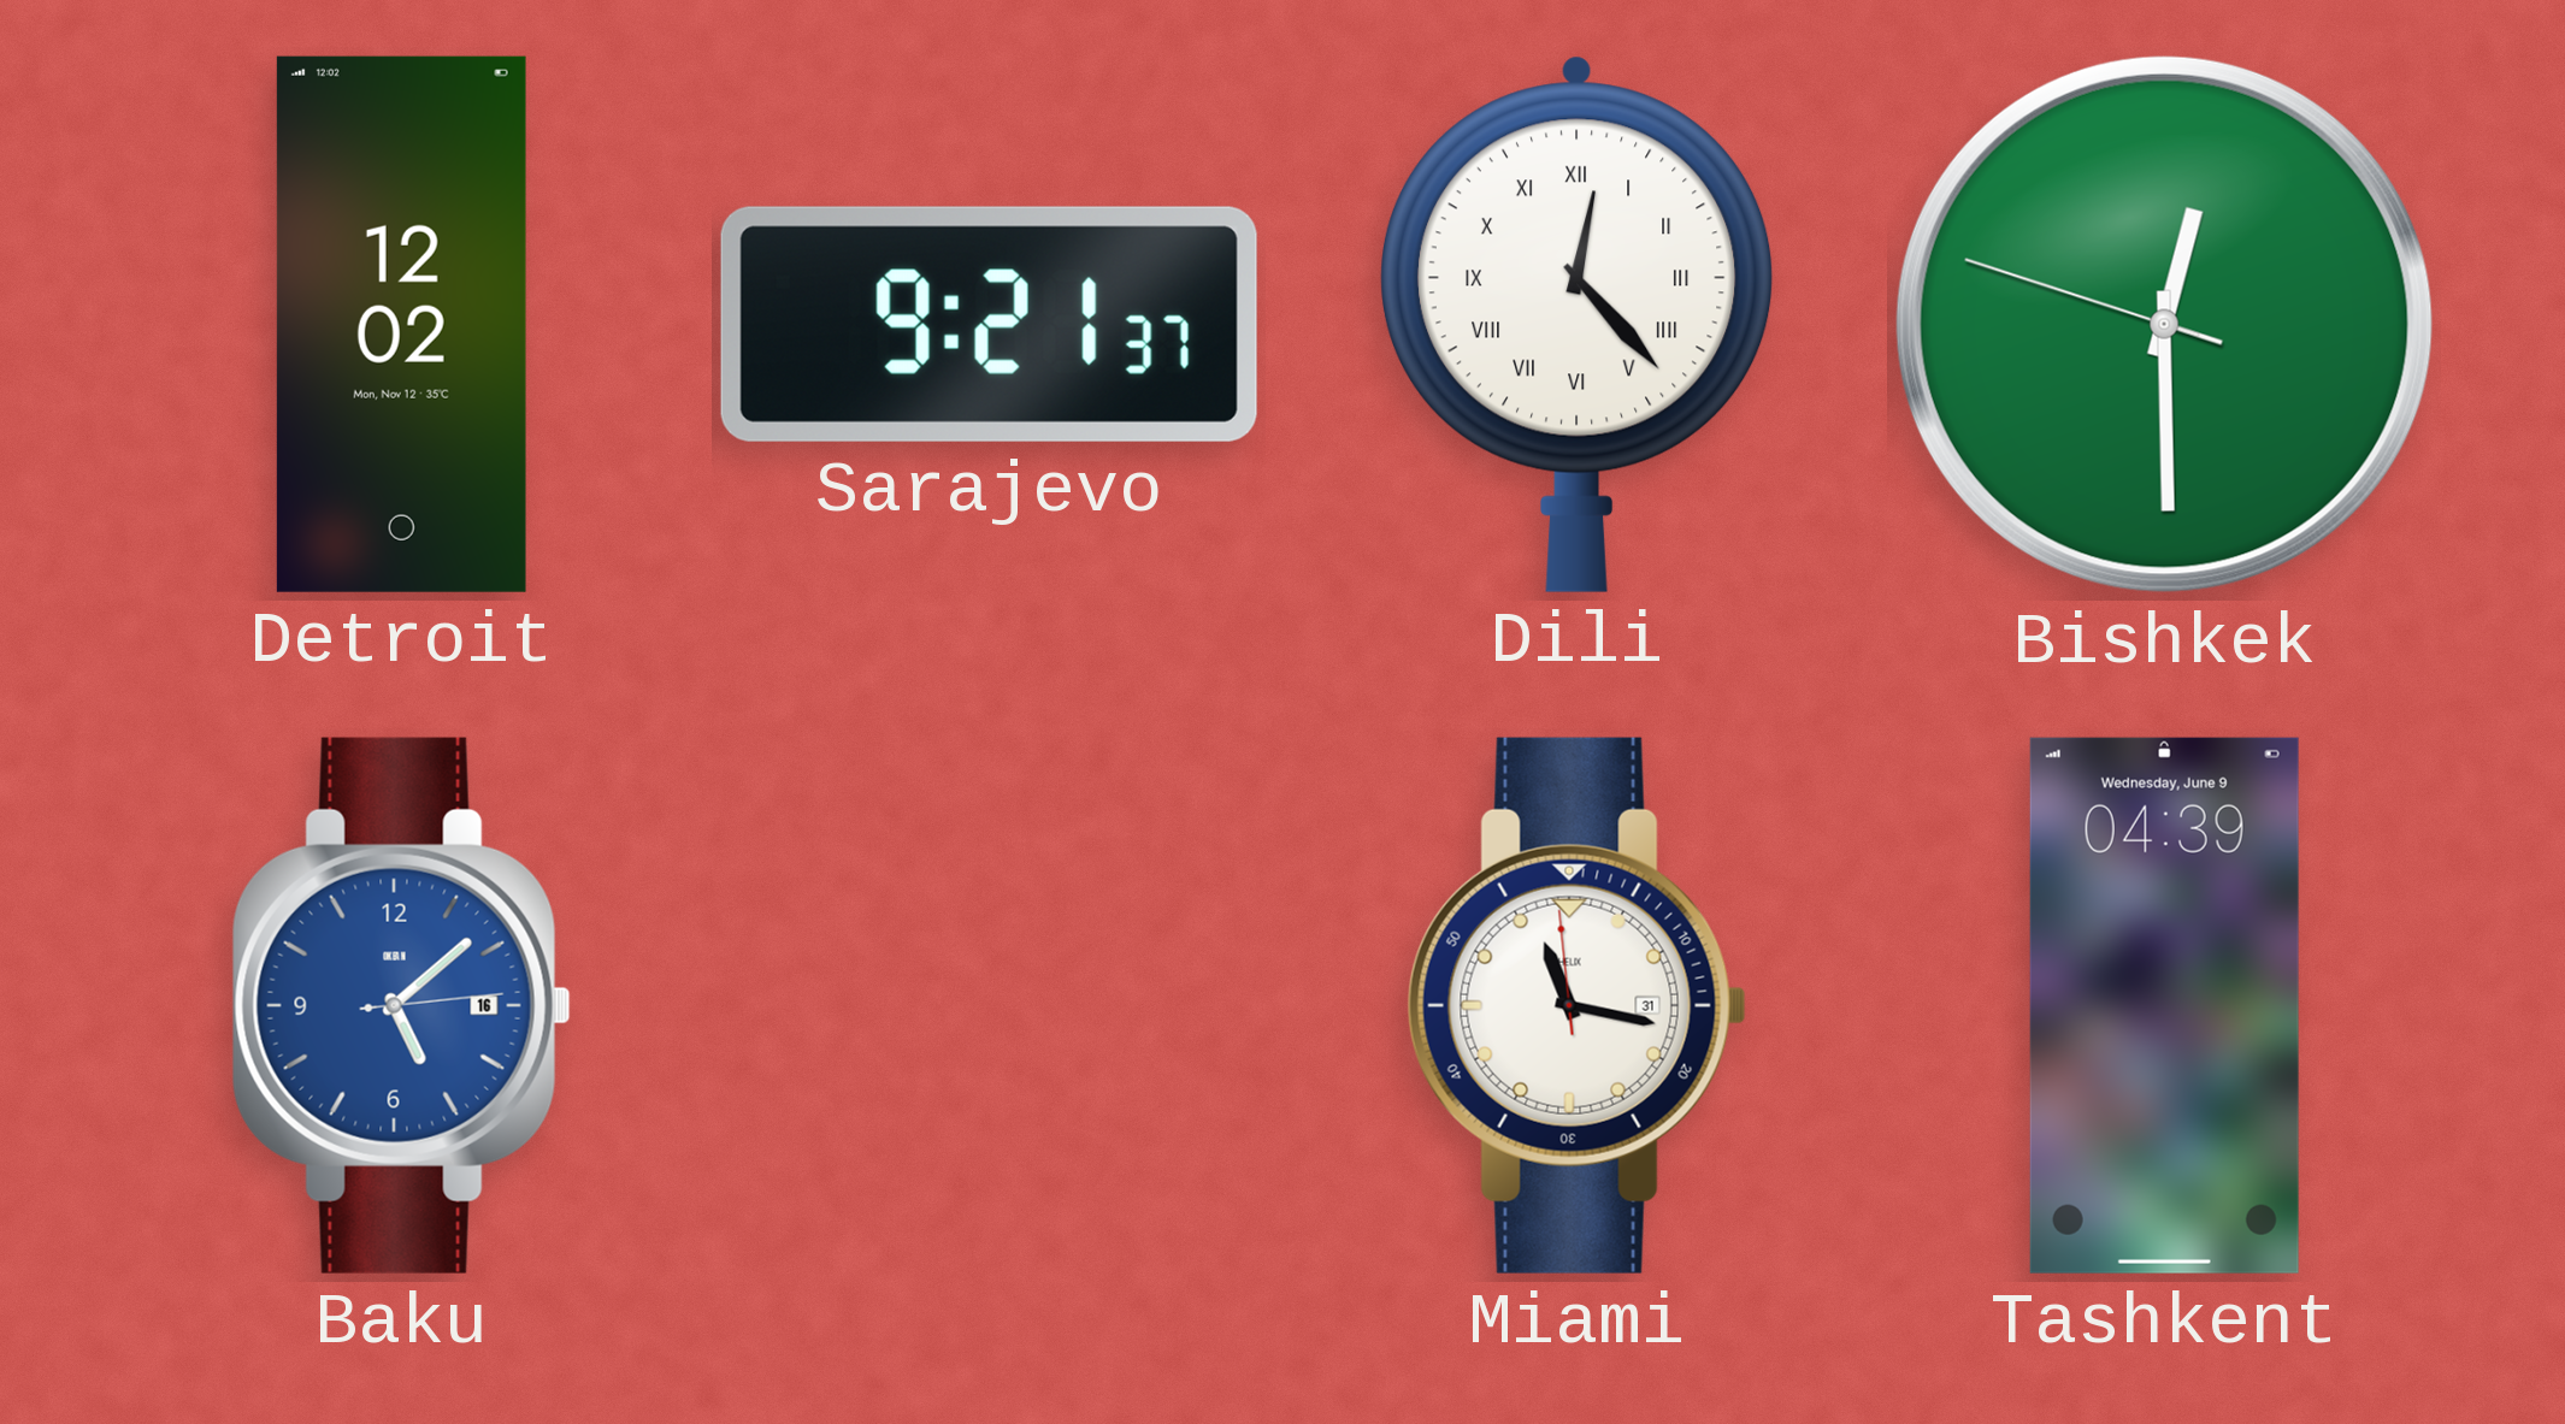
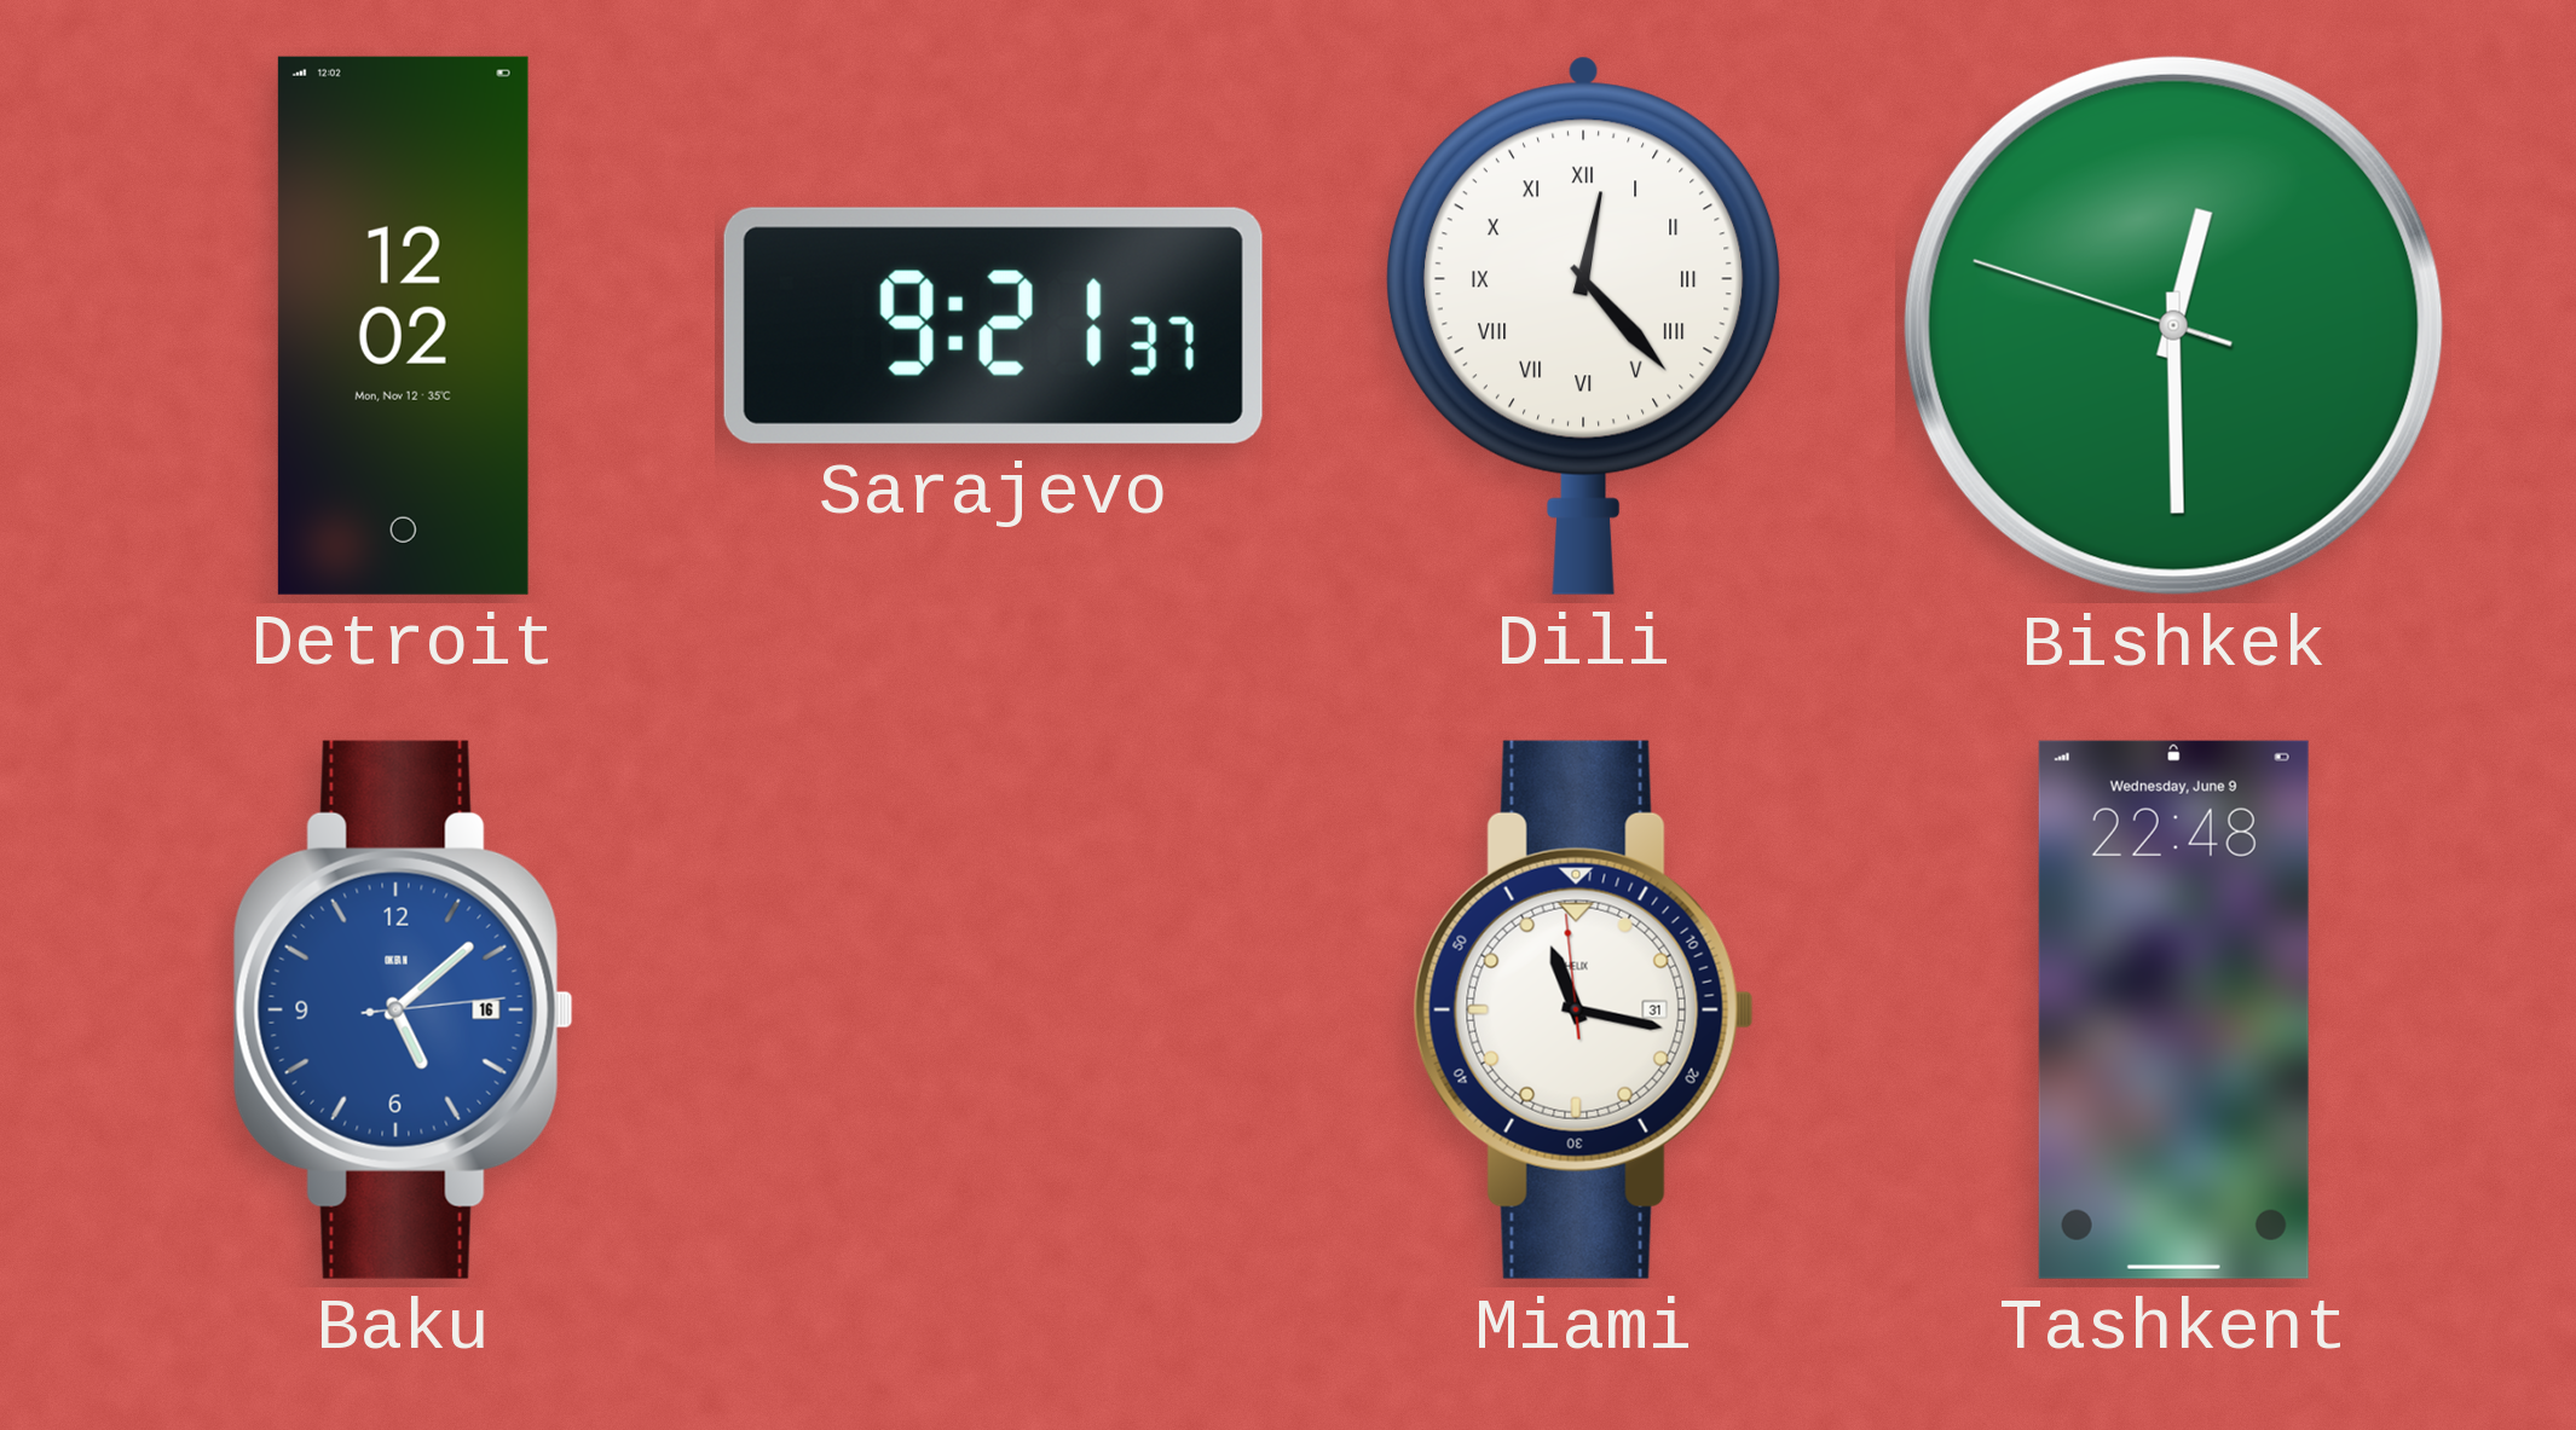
Tashkent: 04:39 -> 22:48 (2173, 1009)
